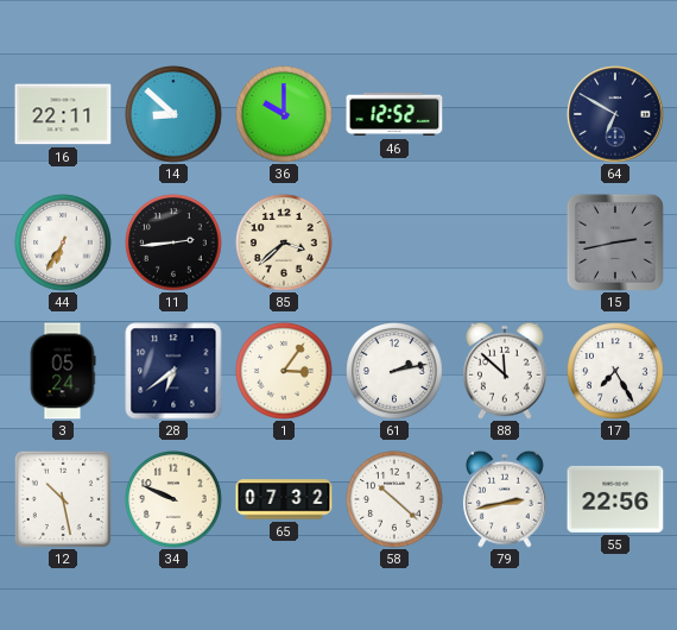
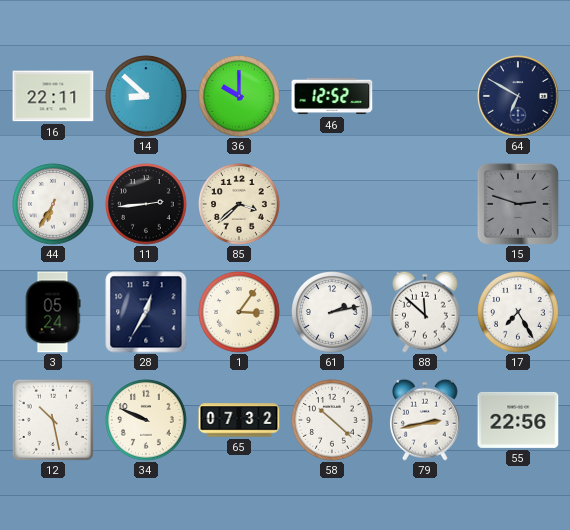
15: 2:43 -> 2:48 (518, 204)
28: 6:39 -> 12:35 (146, 312)
